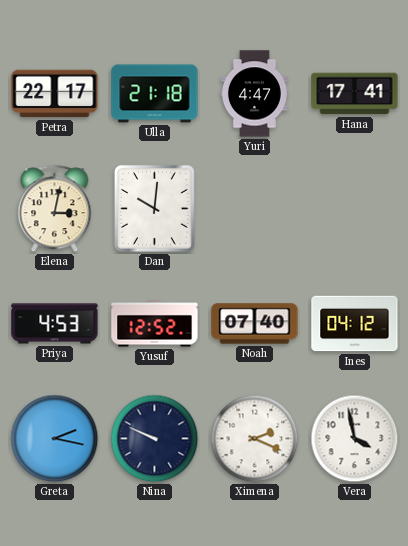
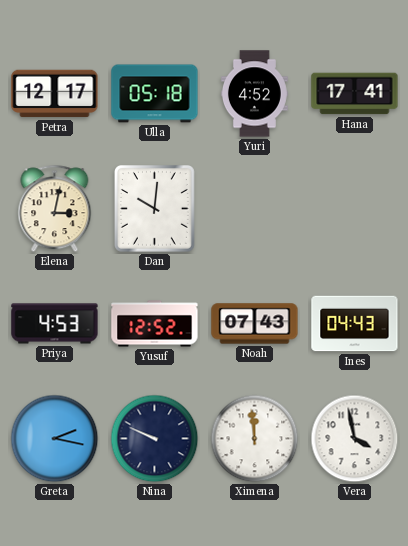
Petra: 22:17 -> 12:17 (55, 94)
Ulla: 21:18 -> 05:18 (155, 94)
Yuri: 4:47 -> 4:52 (254, 94)
Noah: 07:40 -> 07:43 (255, 324)
Ines: 04:12 -> 04:43 (355, 324)
Ximena: 2:19 -> 11:59 (255, 439)
